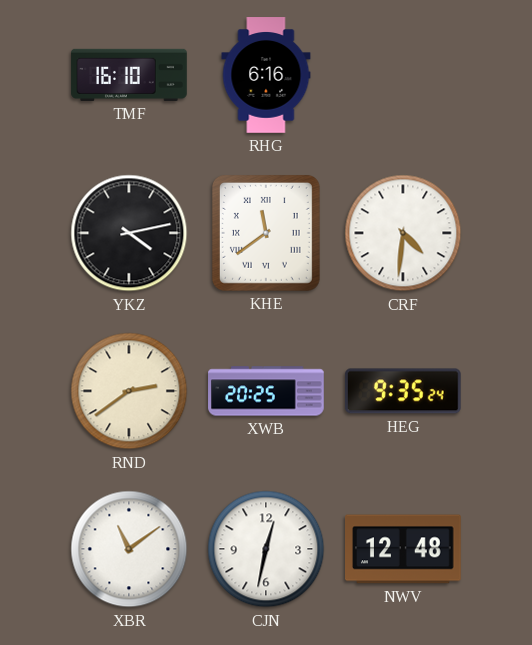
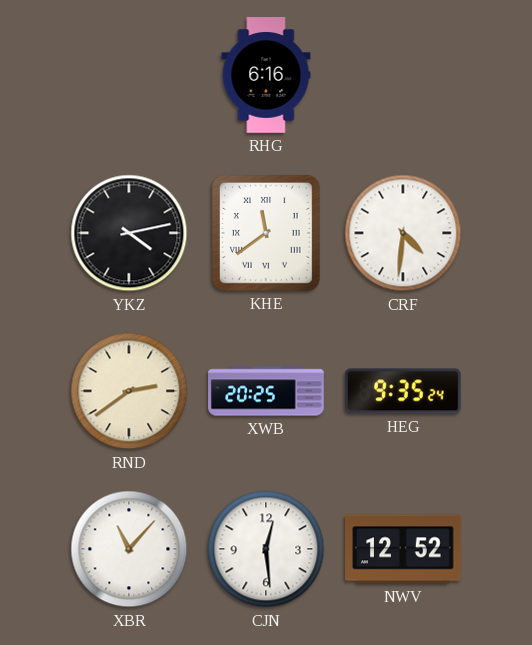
TMF: 16:10 -> none (129, 75)
XBR: 11:09 -> 11:07 (129, 549)
CJN: 12:32 -> 12:29 (266, 549)
NWV: 12:48 -> 12:52 (404, 549)
